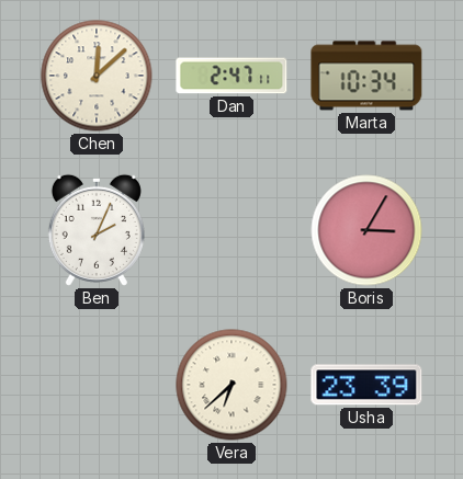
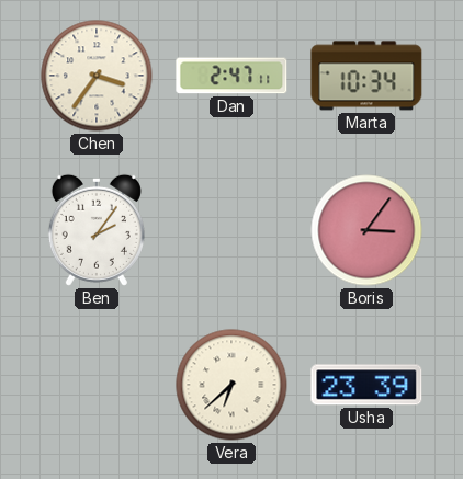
Chen: 12:08 -> 3:36 (97, 76)
Ben: 2:04 -> 2:06 (97, 230)
Boris: 3:05 -> 3:06 (366, 230)
